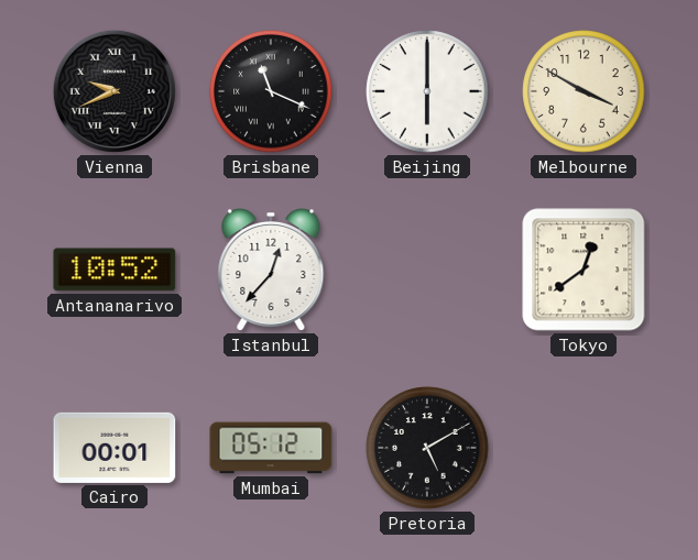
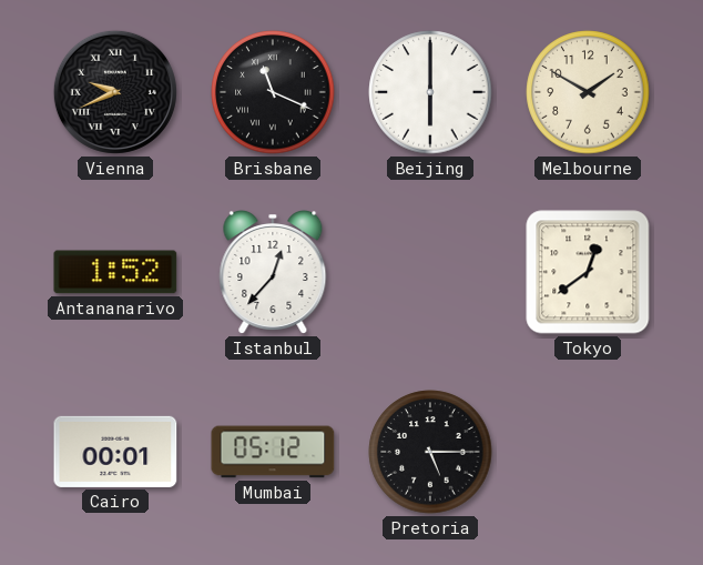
Melbourne: 3:50 -> 1:50 (588, 92)
Antananarivo: 10:52 -> 1:52 (115, 272)
Pretoria: 5:10 -> 5:15 (430, 452)
